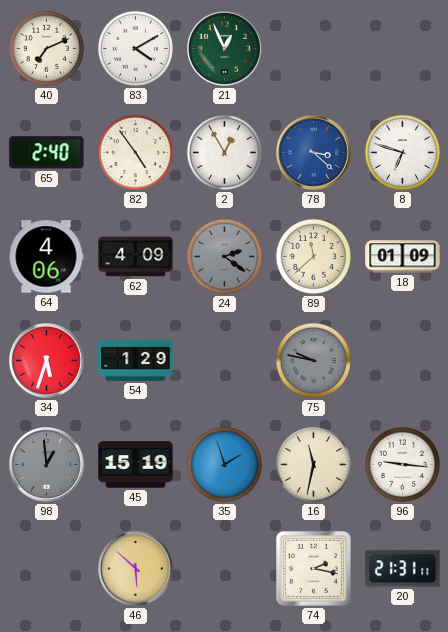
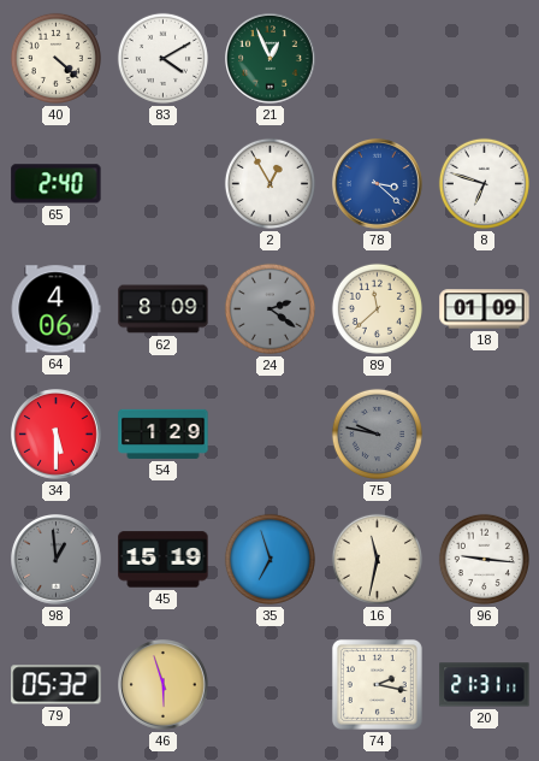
40: 7:11 -> 4:22 (55, 58)
82: 4:54 -> none (135, 152)
62: 4:09 -> 8:09 (164, 309)
34: 5:33 -> 5:30 (57, 435)
35: 1:57 -> 6:57 (269, 559)
79: none -> 05:32 (57, 685)
46: 5:52 -> 5:57 (164, 685)
